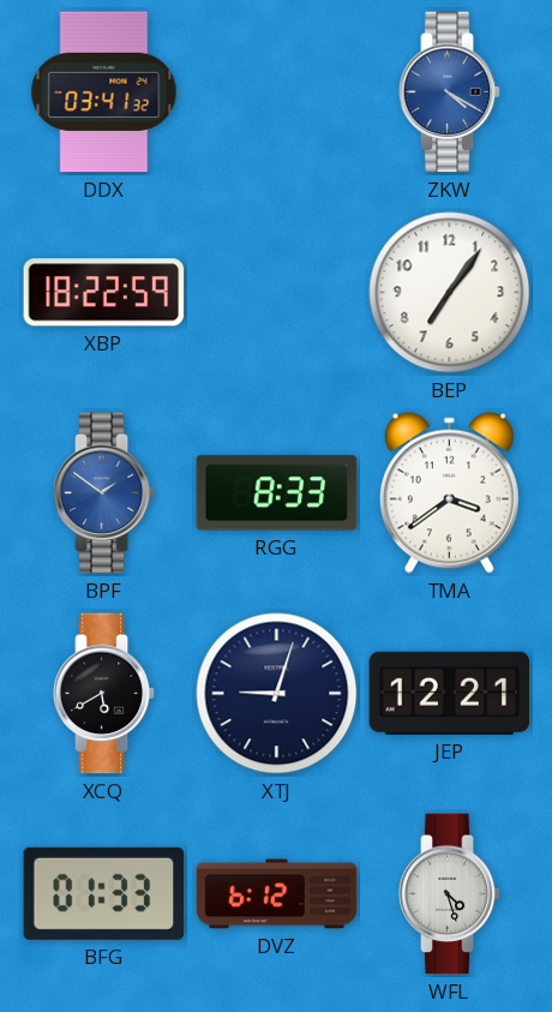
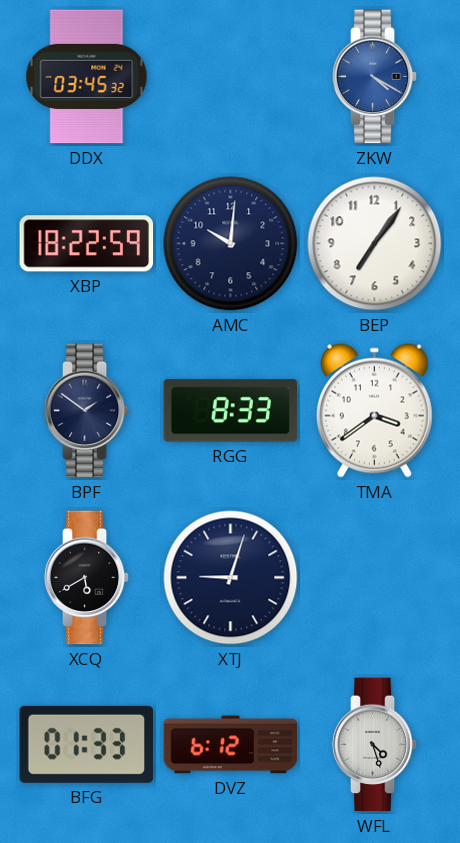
DDX: 03:41 -> 03:45 (87, 77)
AMC: none -> 10:01 (231, 244)
BPF dial: blue -> navy (87, 411)
JEP: 12:21 -> none (450, 693)
